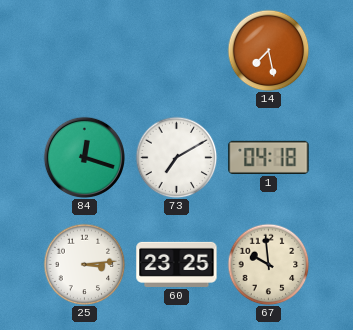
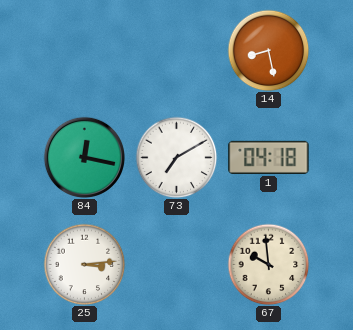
14: 7:28 -> 8:28 (268, 50)
84: 12:18 -> 12:17 (84, 157)
60: 23:25 -> none (177, 264)
